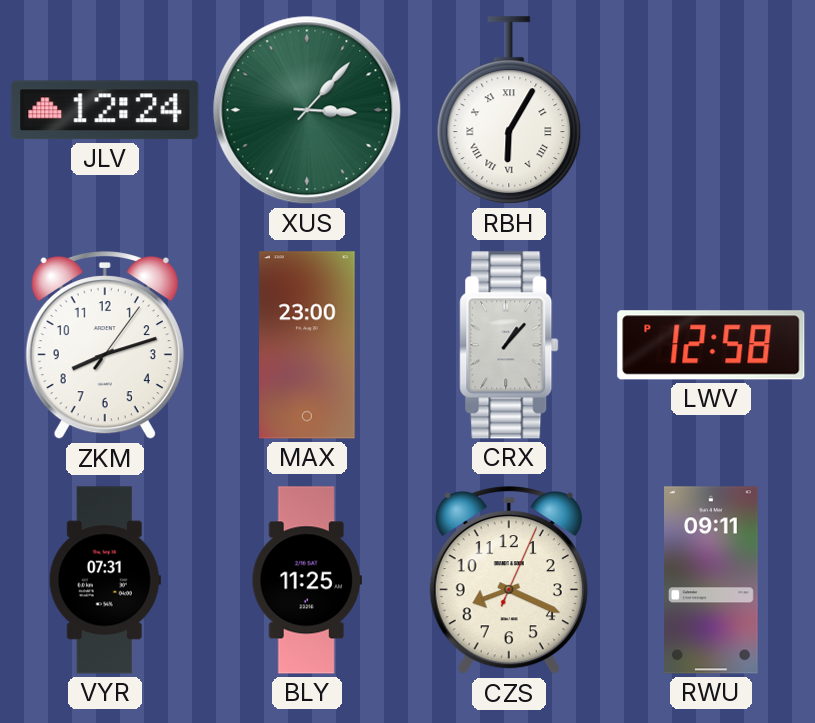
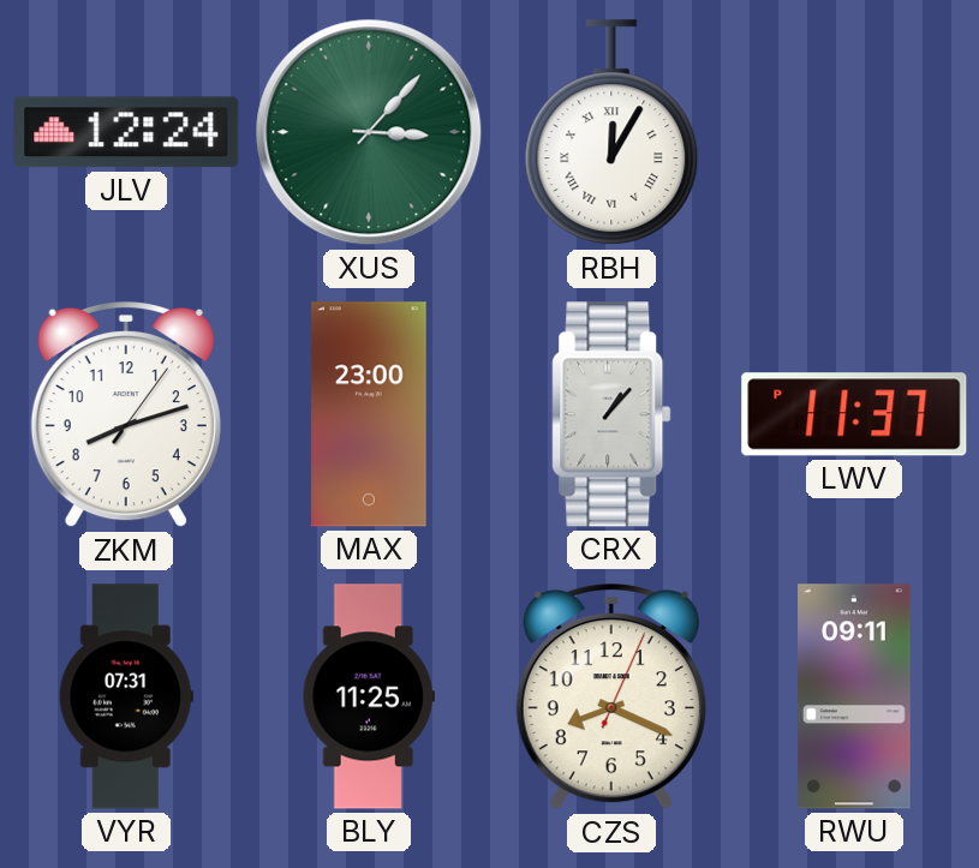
RBH: 6:05 -> 12:05 (611, 133)
LWV: 12:58 -> 11:37 (854, 414)
